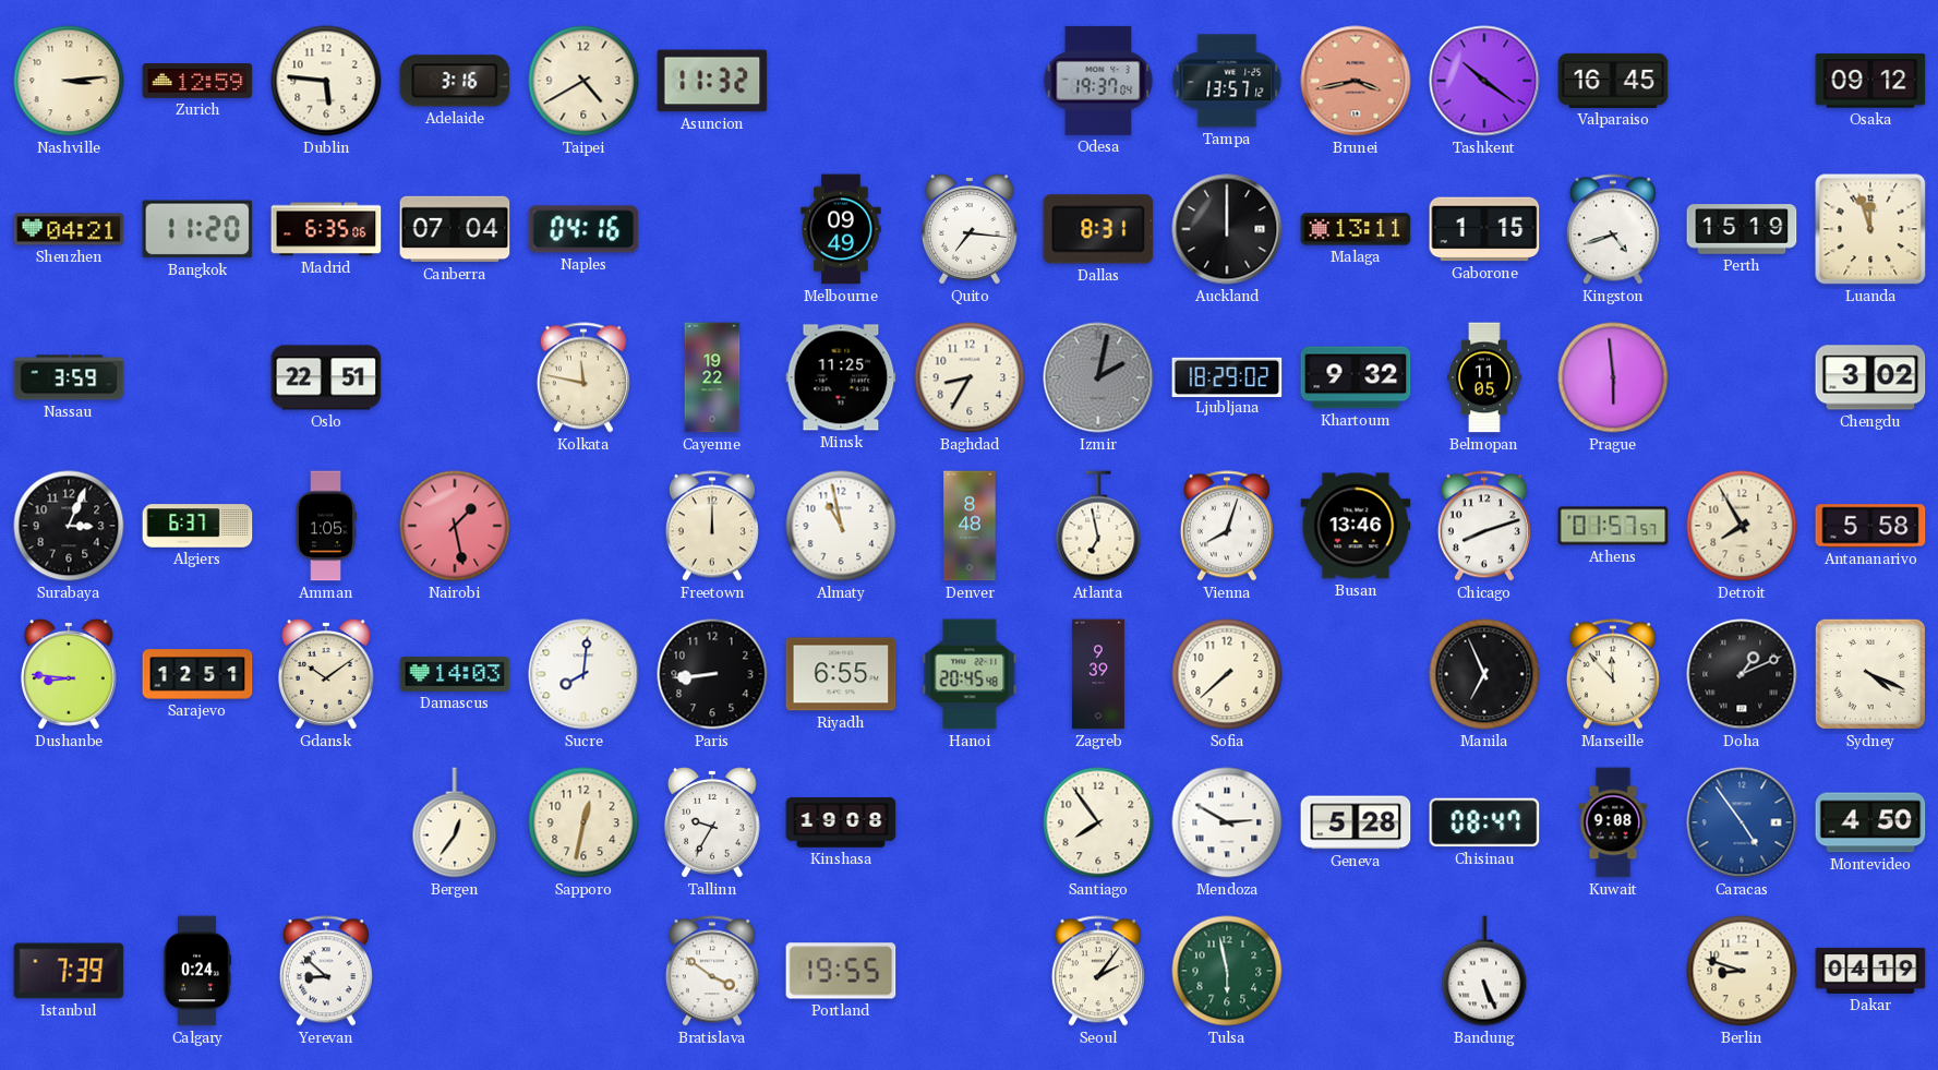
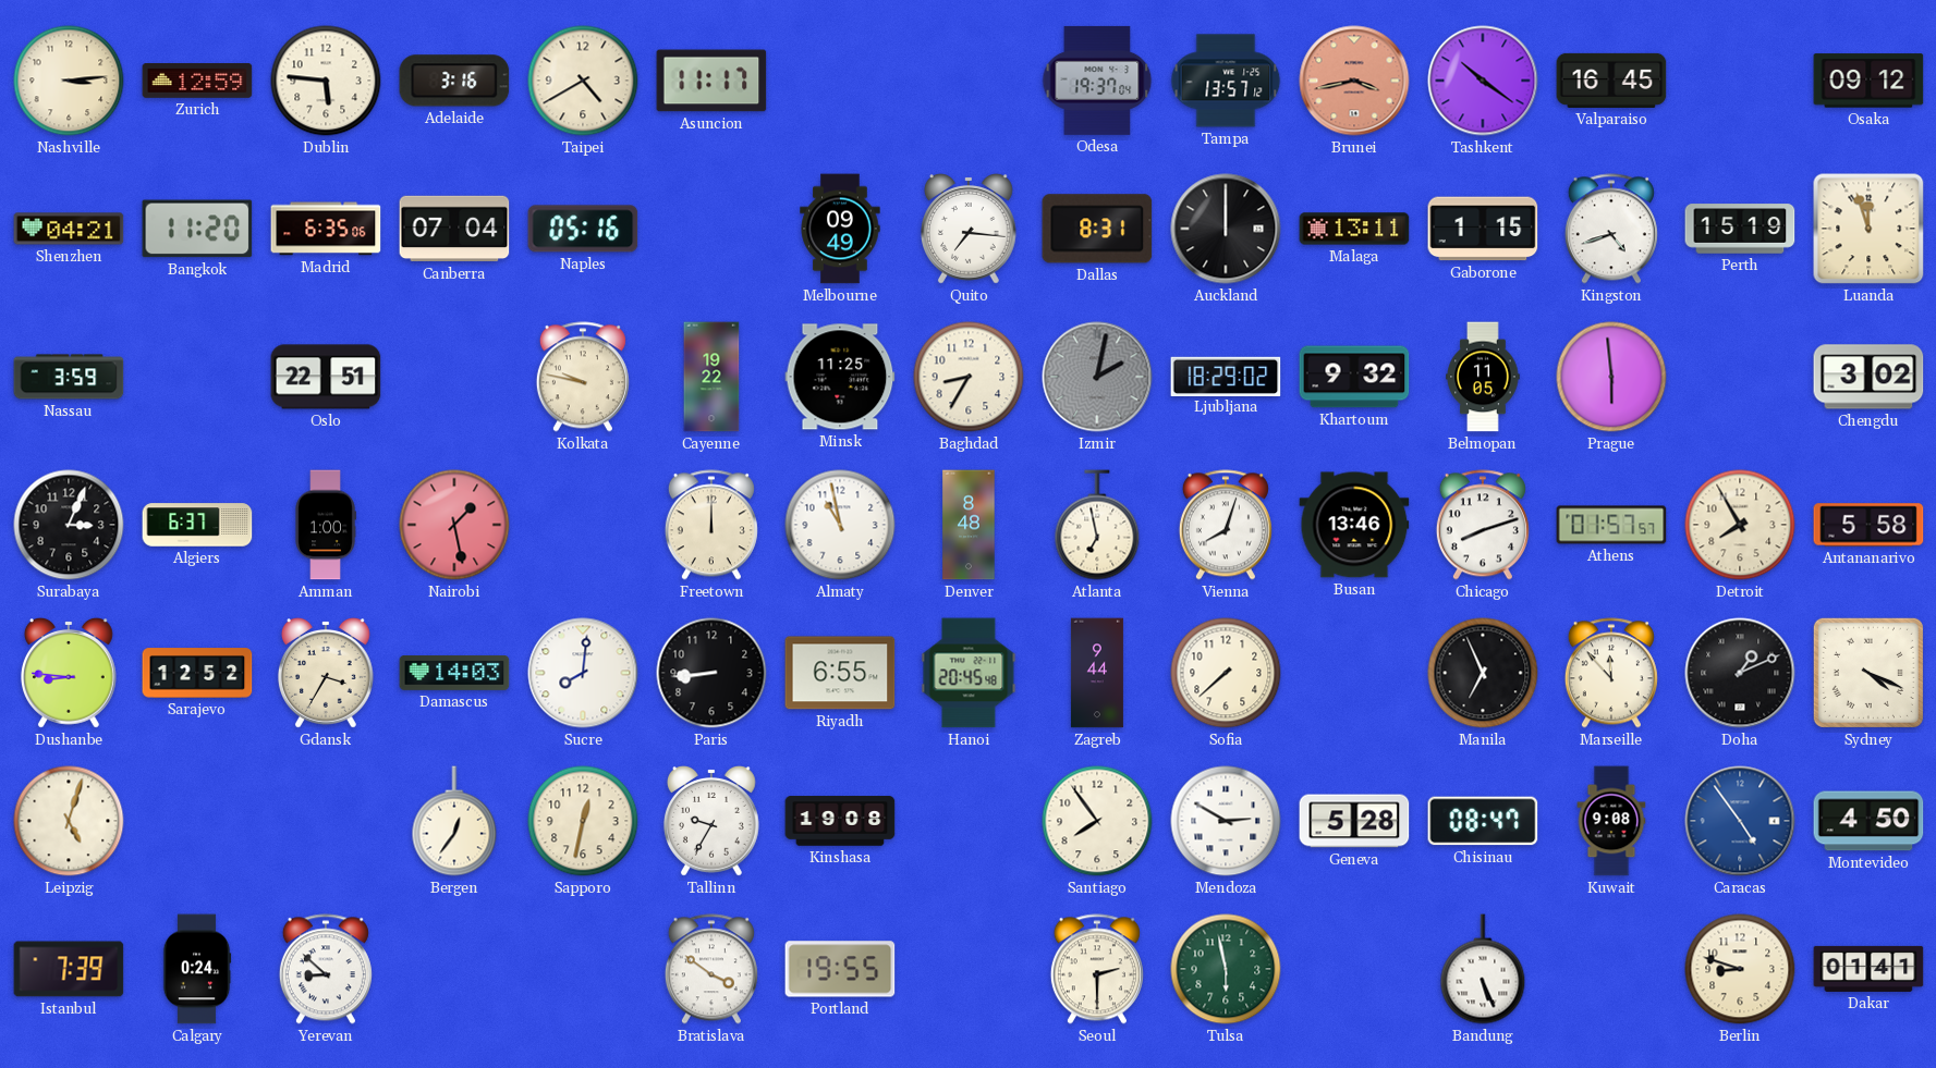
Asuncion: 11:32 -> 11:17 (711, 81)
Naples: 04:16 -> 05:16 (583, 229)
Kolkata: 11:47 -> 9:47 (583, 377)
Amman: 1:05 -> 1:00 (326, 525)
Sarajevo: 12:51 -> 12:52 (197, 673)
Gdansk: 10:09 -> 3:35 (326, 674)
Zagreb: 9:39 -> 9:44 (1097, 673)
Leipzig: none -> 5:03 (69, 821)
Seoul: 2:06 -> 2:30 (1097, 969)
Dakar: 04:19 -> 01:41 (1868, 969)
